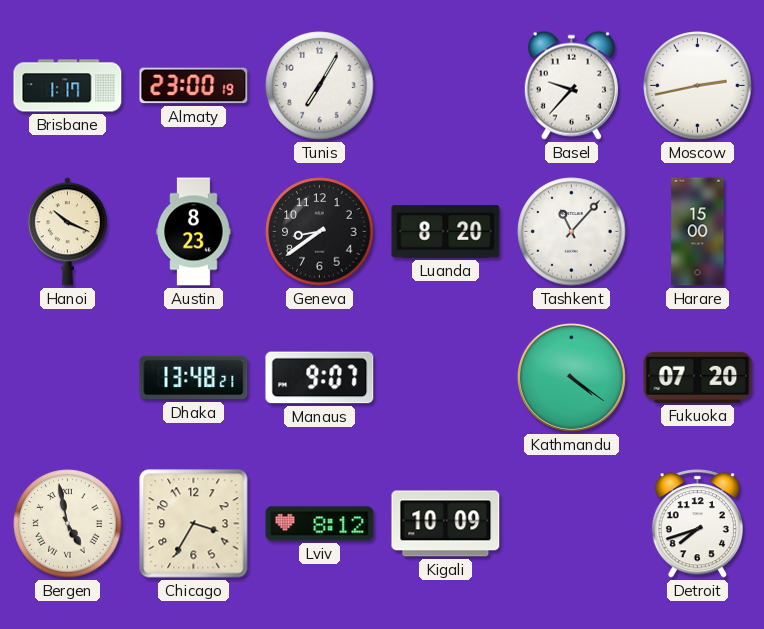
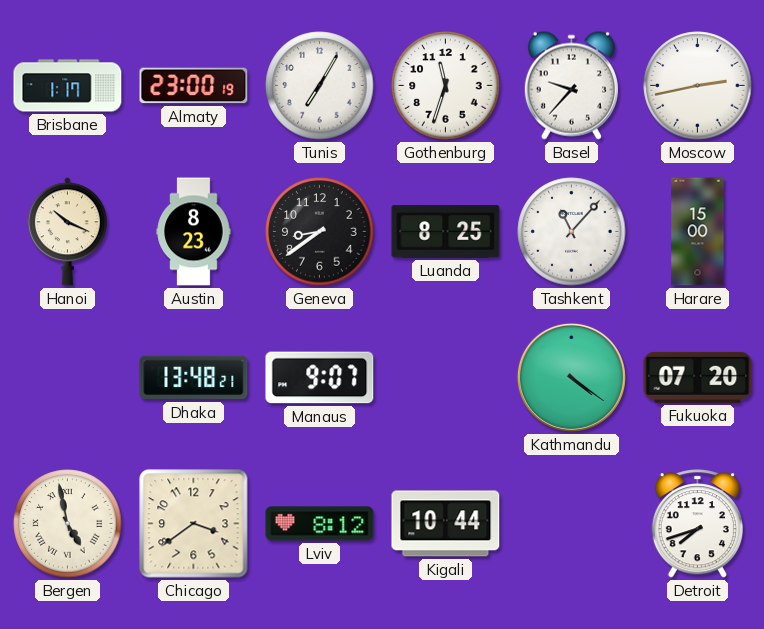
Gothenburg: none -> 11:33 (446, 86)
Luanda: 8:20 -> 8:25 (446, 232)
Chicago: 3:35 -> 3:39 (194, 524)
Kigali: 10:09 -> 10:44 (446, 524)
